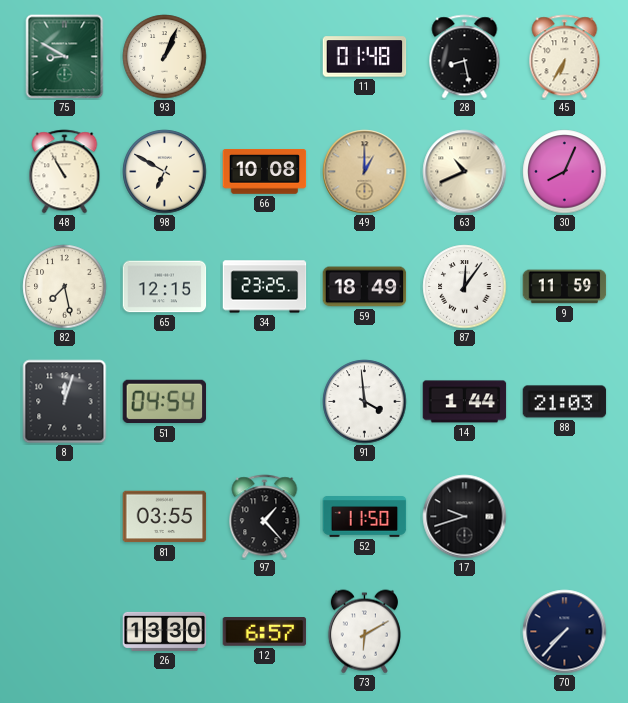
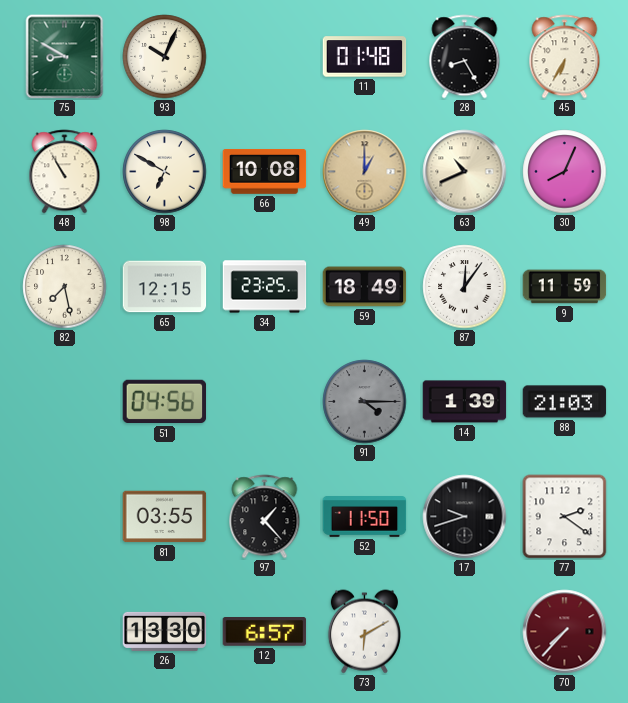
93: 1:04 -> 10:04 (165, 57)
28: 8:28 -> 8:25 (465, 57)
8: 12:03 -> none (65, 402)
51: 04:54 -> 04:56 (165, 402)
91: 3:59 -> 4:15 (365, 402)
91 dial: white -> grey (365, 402)
14: 1:44 -> 1:39 (465, 402)
77: none -> 2:21 (565, 517)
70 dial: navy -> burgundy (565, 632)
